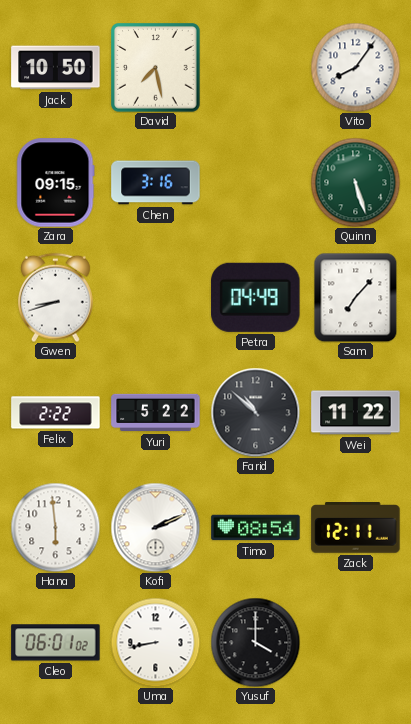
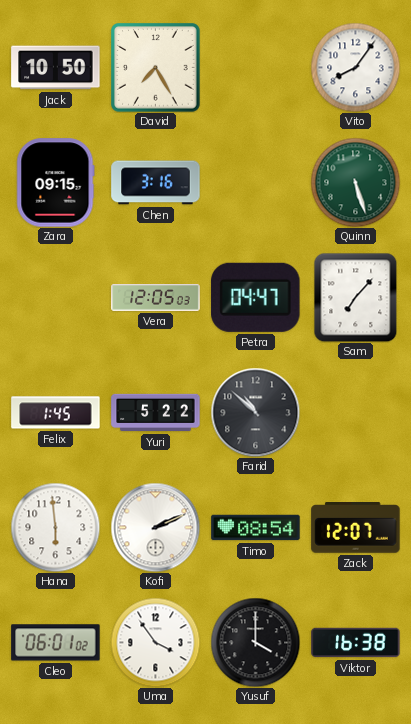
David: 7:28 -> 7:25 (156, 68)
Gwen: 8:42 -> none (55, 297)
Vera: none -> 12:05 (156, 298)
Petra: 04:49 -> 04:47 (256, 297)
Felix: 2:22 -> 1:45 (56, 413)
Wei: 11:22 -> none (356, 413)
Zack: 12:11 -> 12:07 (356, 528)
Uma: 8:43 -> 3:54 (155, 642)
Viktor: none -> 16:38 (356, 643)
